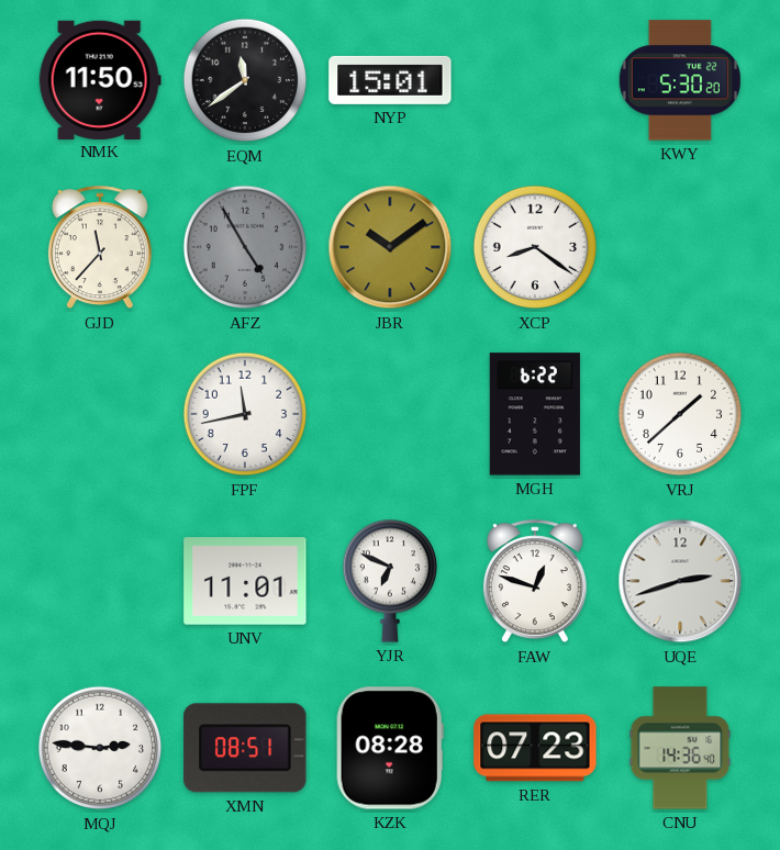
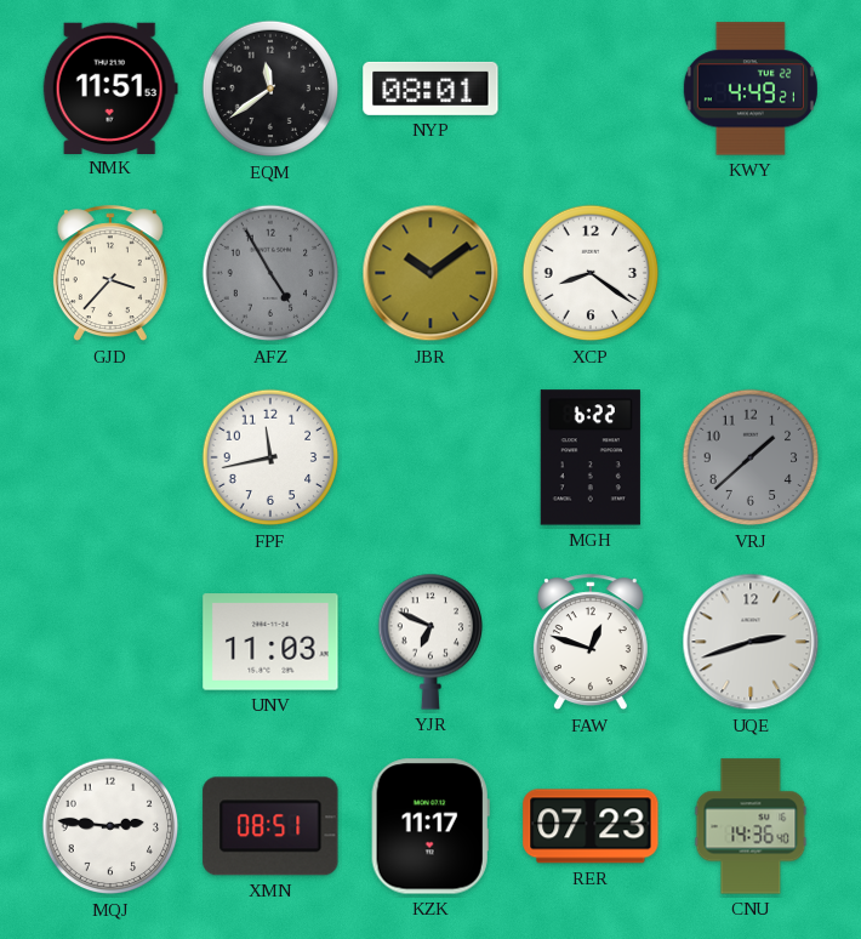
NMK: 11:50 -> 11:51 (110, 87)
NYP: 15:01 -> 08:01 (430, 89)
KWY: 5:30 -> 4:49 (751, 89)
GJD: 11:37 -> 3:37 (110, 274)
VRJ dial: white -> grey (751, 457)
UNV: 11:01 -> 11:03 (270, 642)
KZK: 08:28 -> 11:17 (430, 826)
